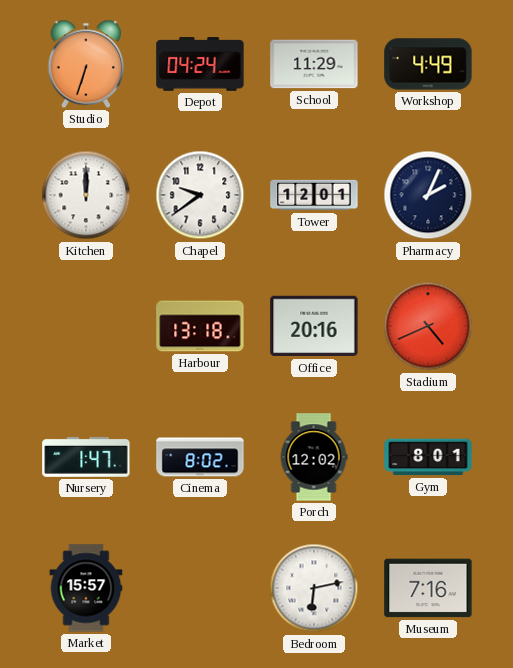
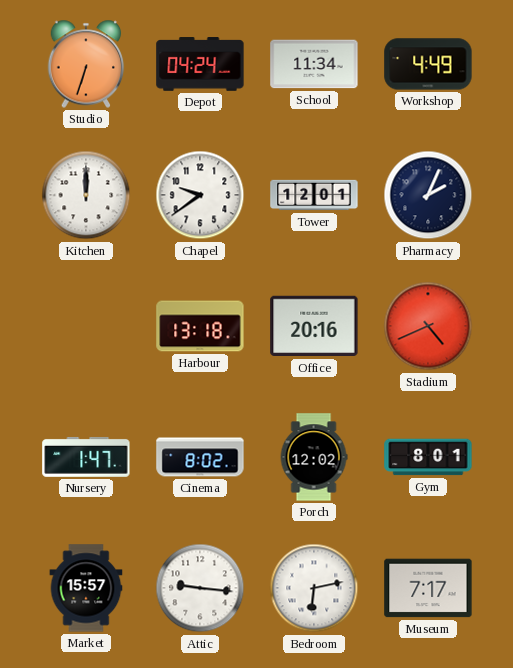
School: 11:29 -> 11:34 (314, 64)
Attic: none -> 9:16 (200, 588)
Museum: 7:16 -> 7:17 (428, 588)
